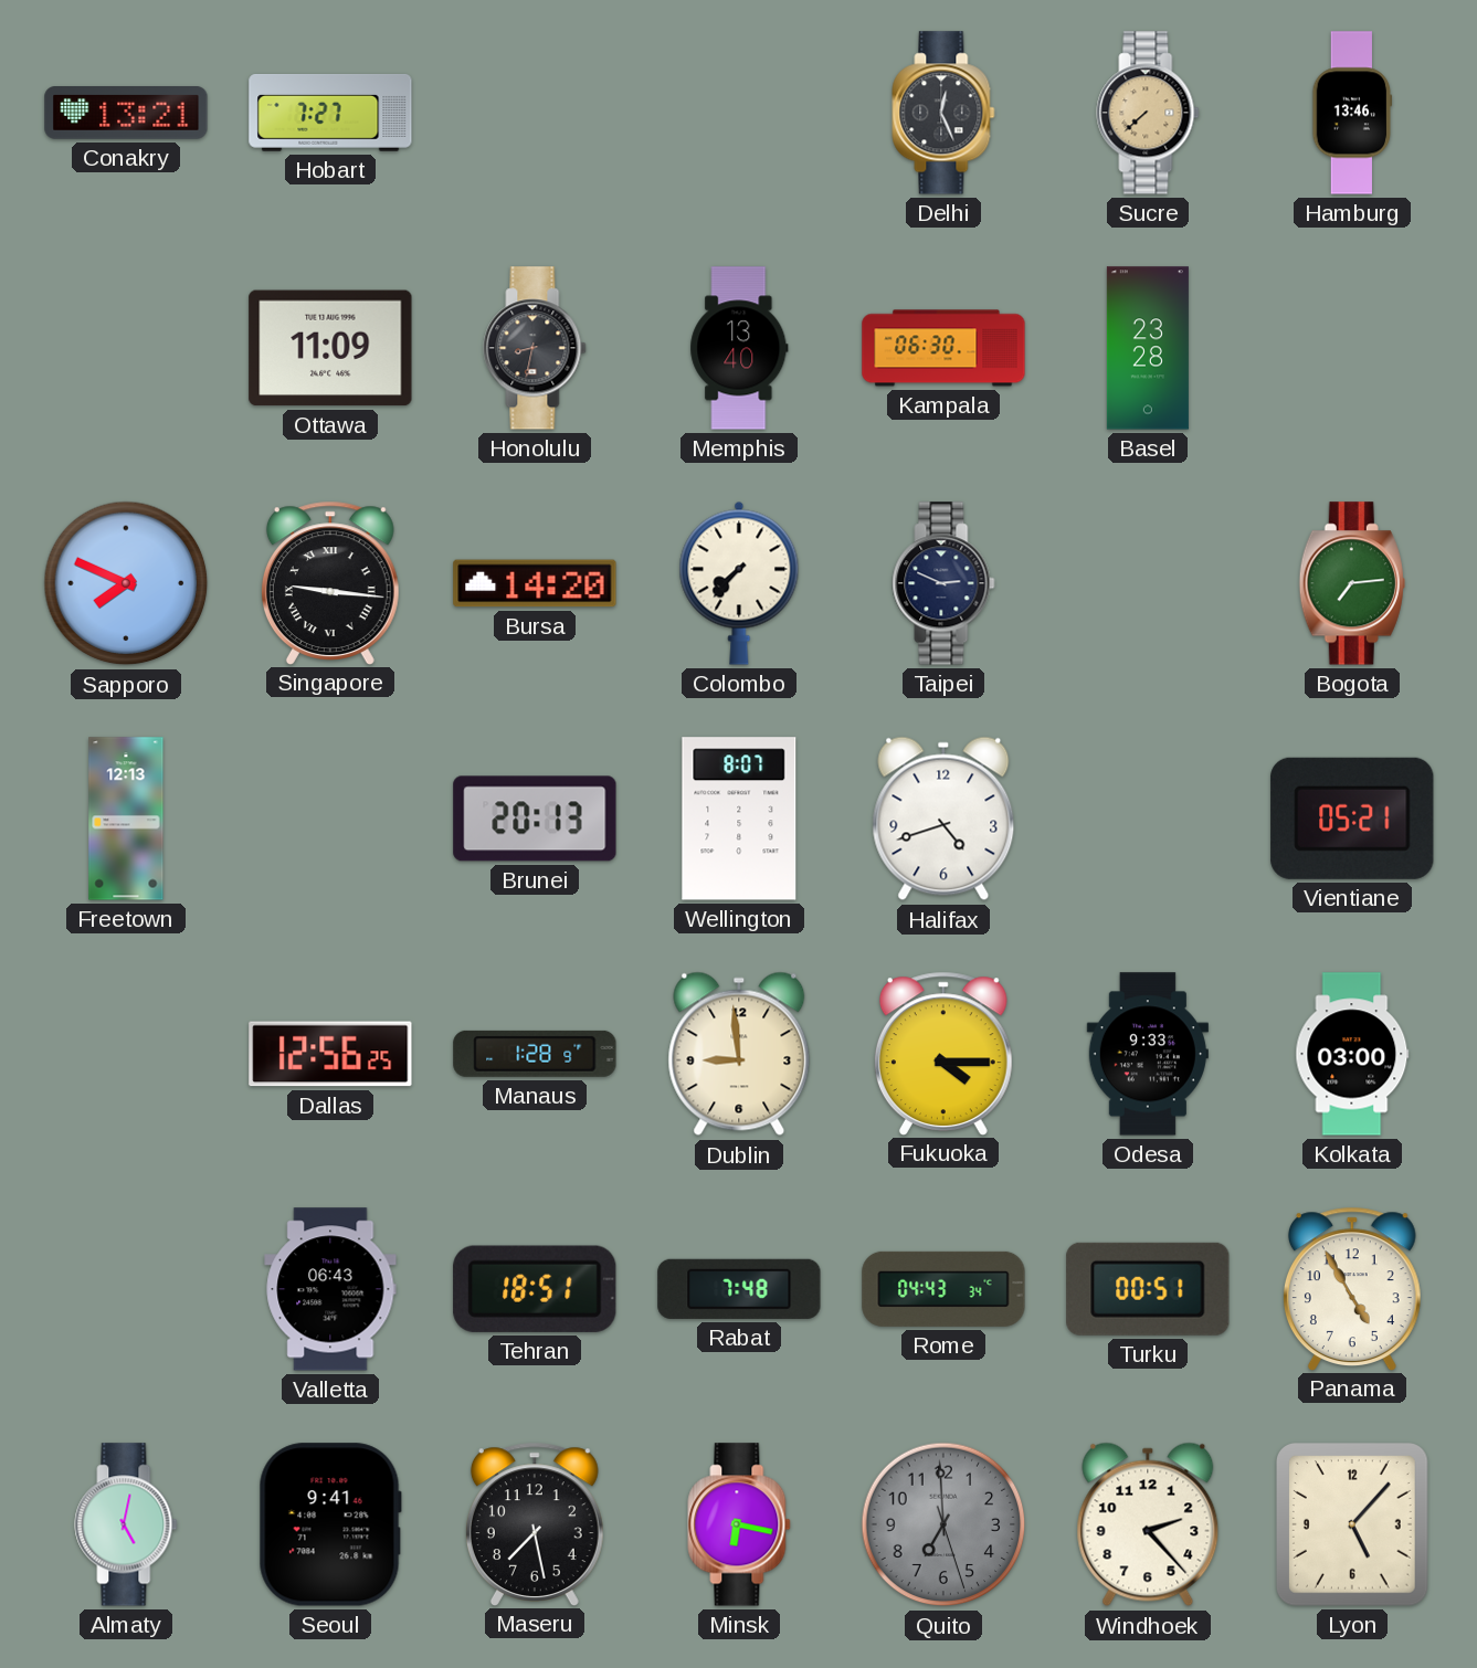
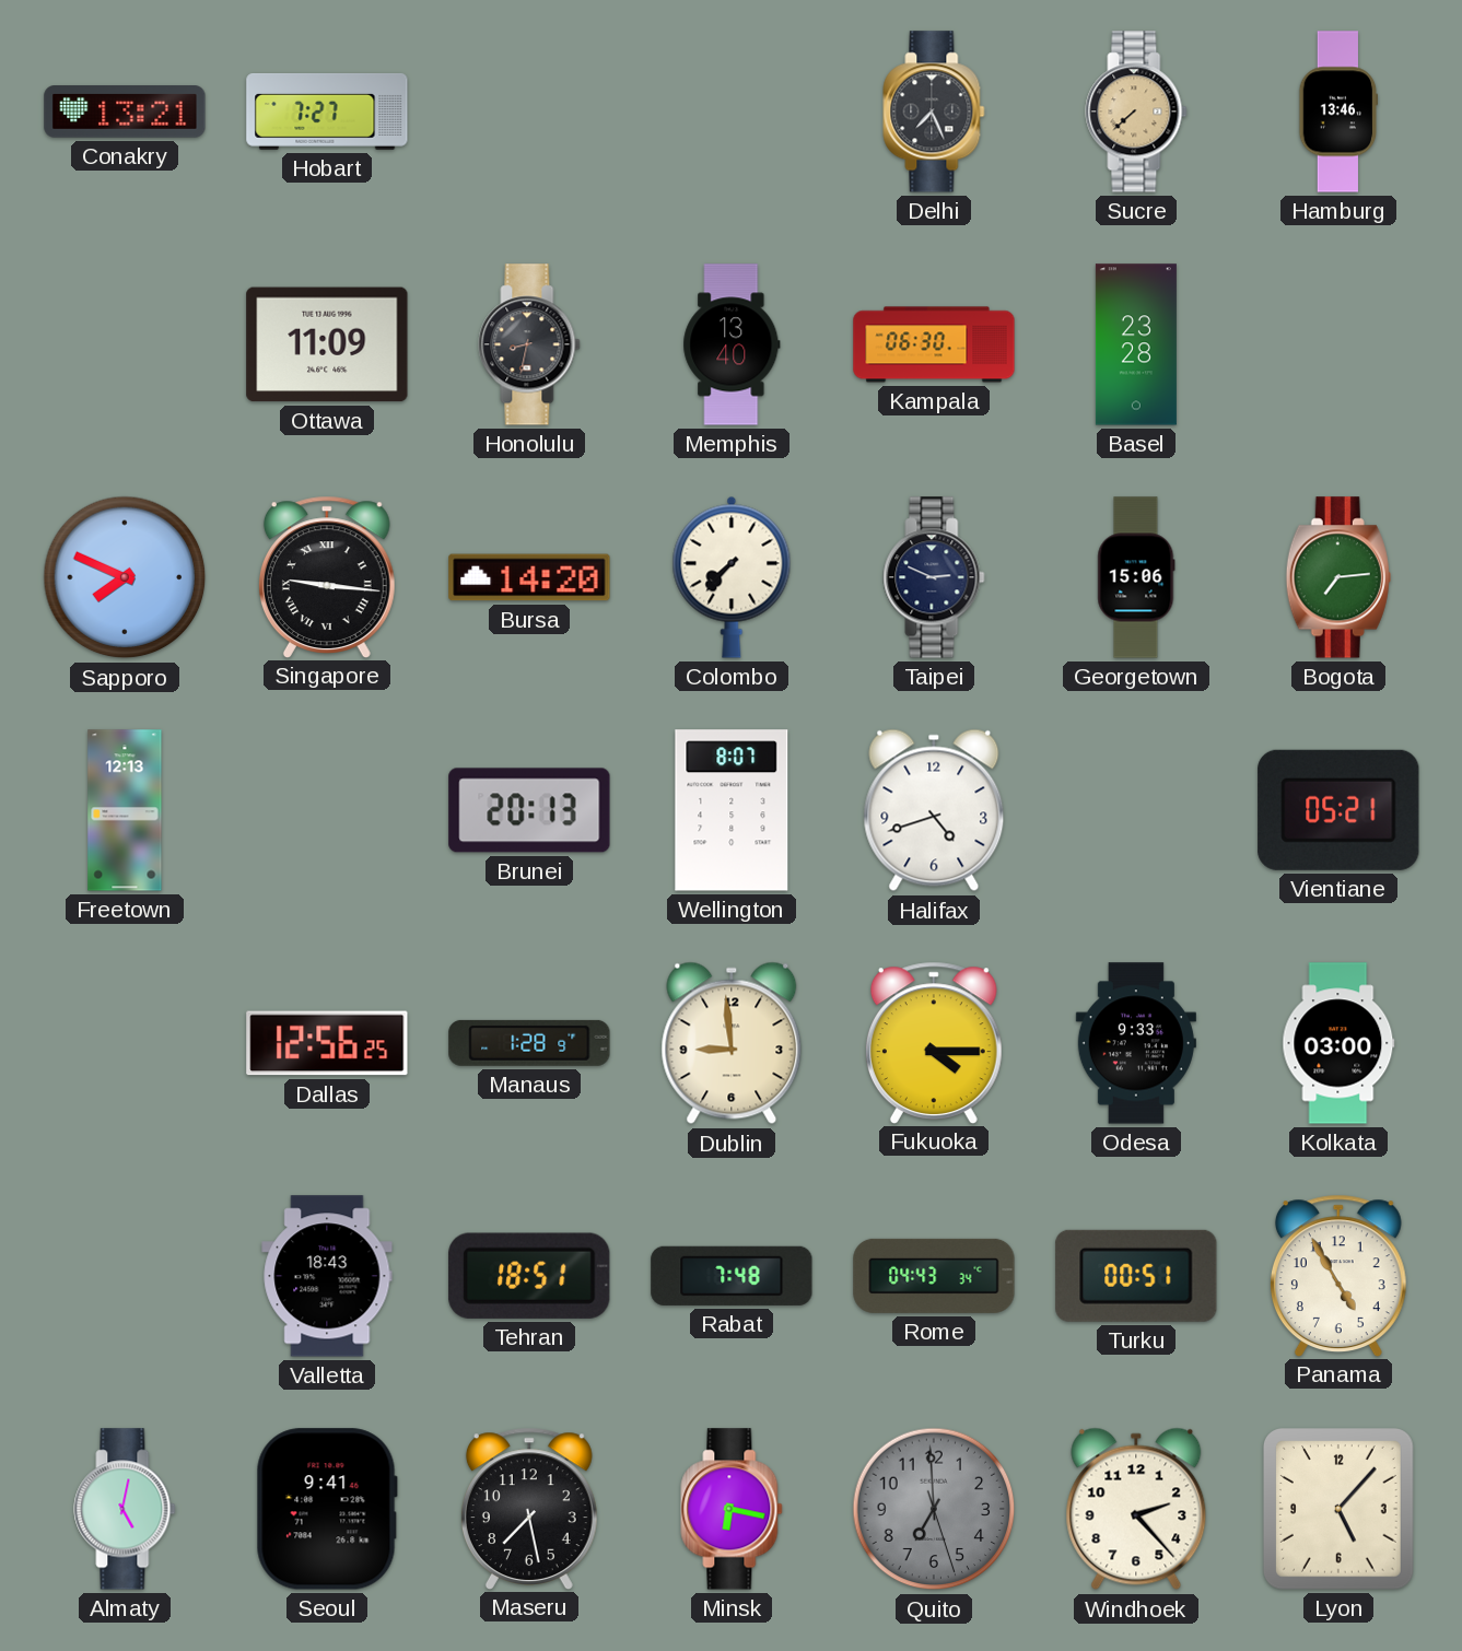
Delhi: 12:26 -> 7:26 (934, 112)
Georgetown: none -> 15:06 (1136, 577)
Valletta: 06:43 -> 18:43 (327, 1276)
